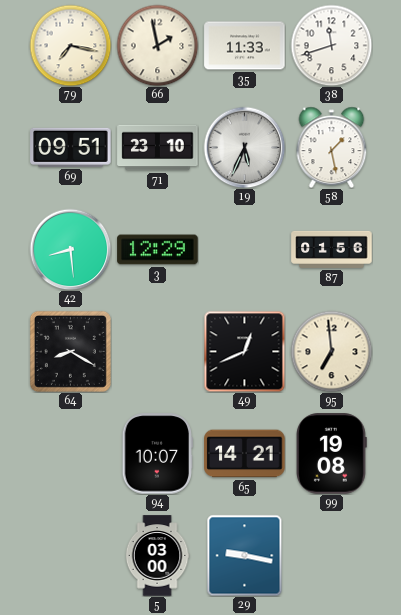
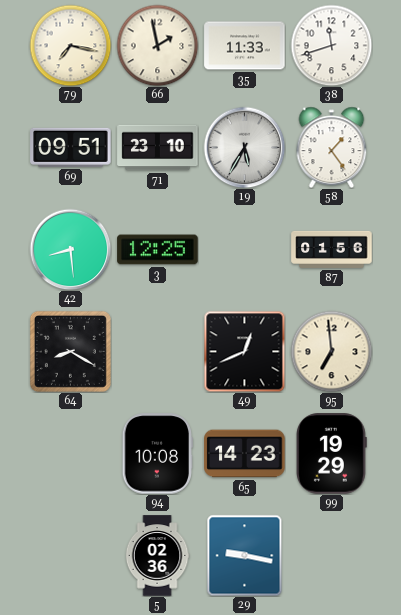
19: 5:34 -> 5:35 (244, 147)
58: 1:28 -> 1:24 (332, 147)
3: 12:29 -> 12:25 (158, 250)
94: 10:07 -> 10:08 (157, 454)
65: 14:21 -> 14:23 (245, 454)
99: 19:08 -> 19:29 (332, 454)
5: 03:00 -> 02:36 (157, 556)
